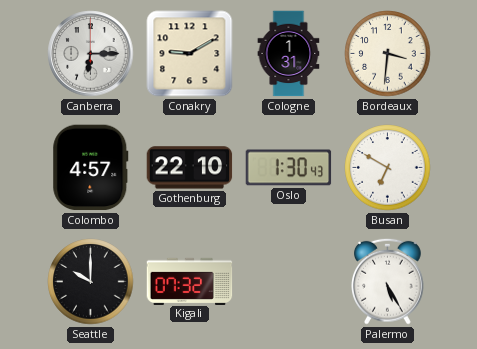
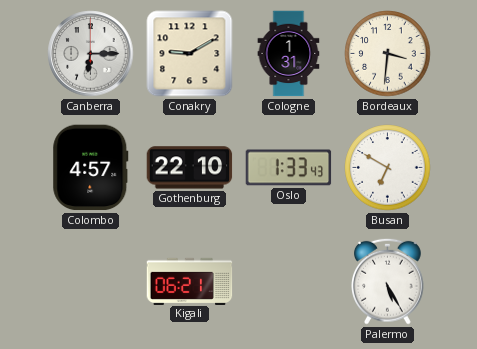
Oslo: 1:30 -> 1:33 (289, 168)
Seattle: 10:00 -> none (91, 282)
Kigali: 07:32 -> 06:21 (190, 281)
